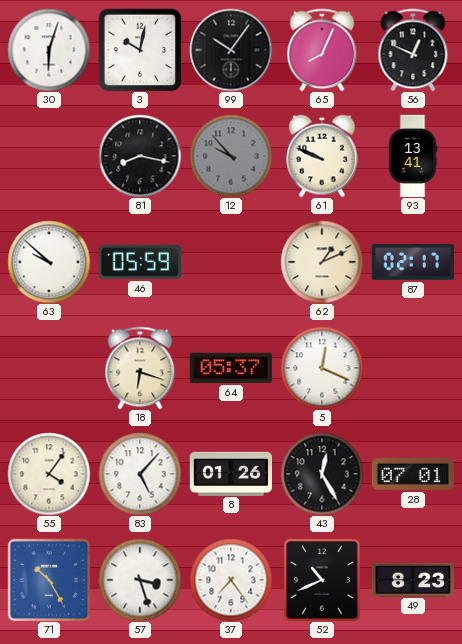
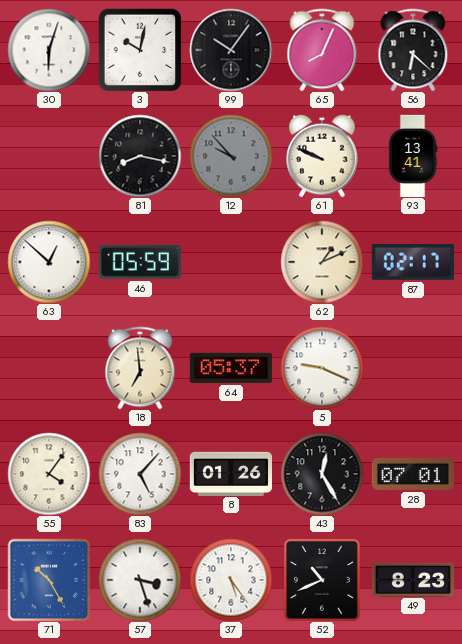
56: 12:49 -> 6:22 (413, 50)
63: 9:52 -> 12:52 (49, 262)
18: 6:18 -> 6:59 (140, 368)
5: 12:19 -> 9:19 (322, 368)
37: 7:24 -> 5:24 (231, 580)
